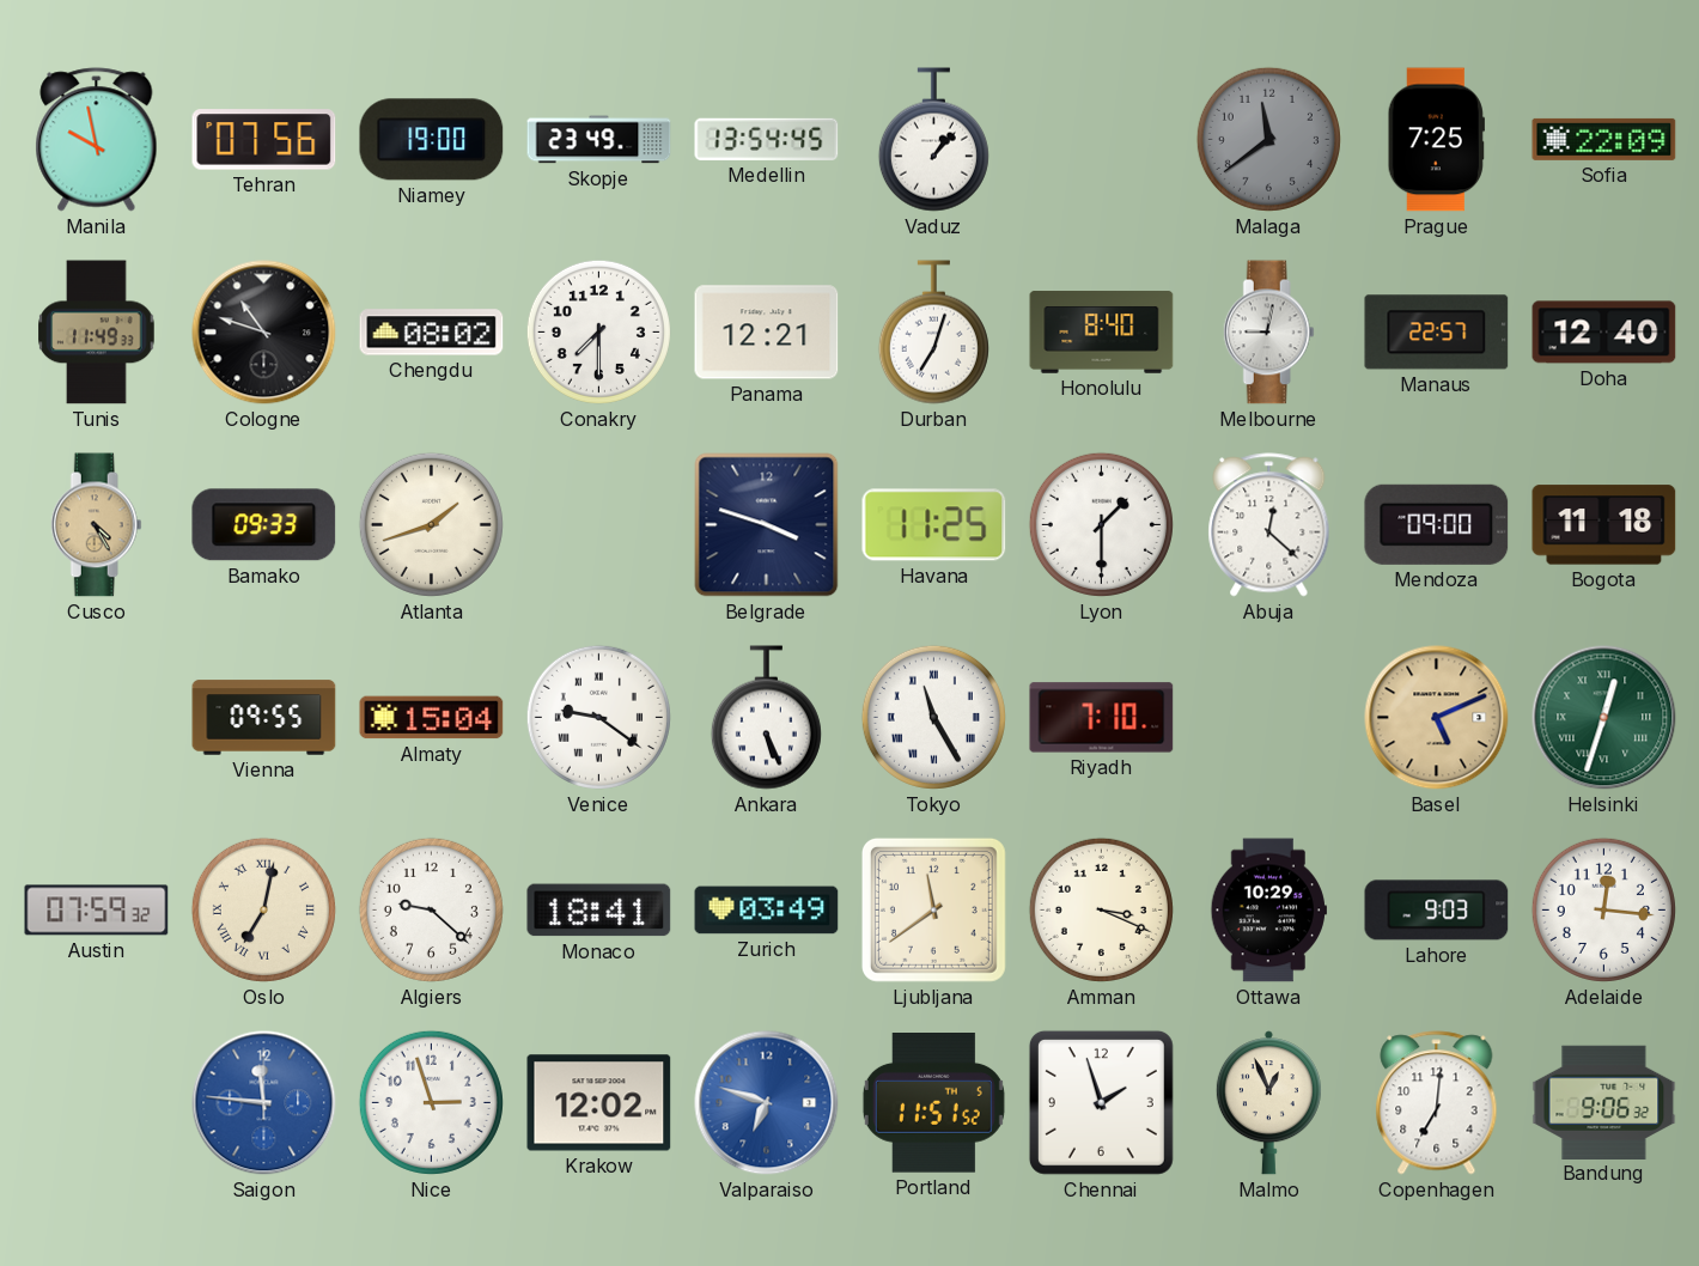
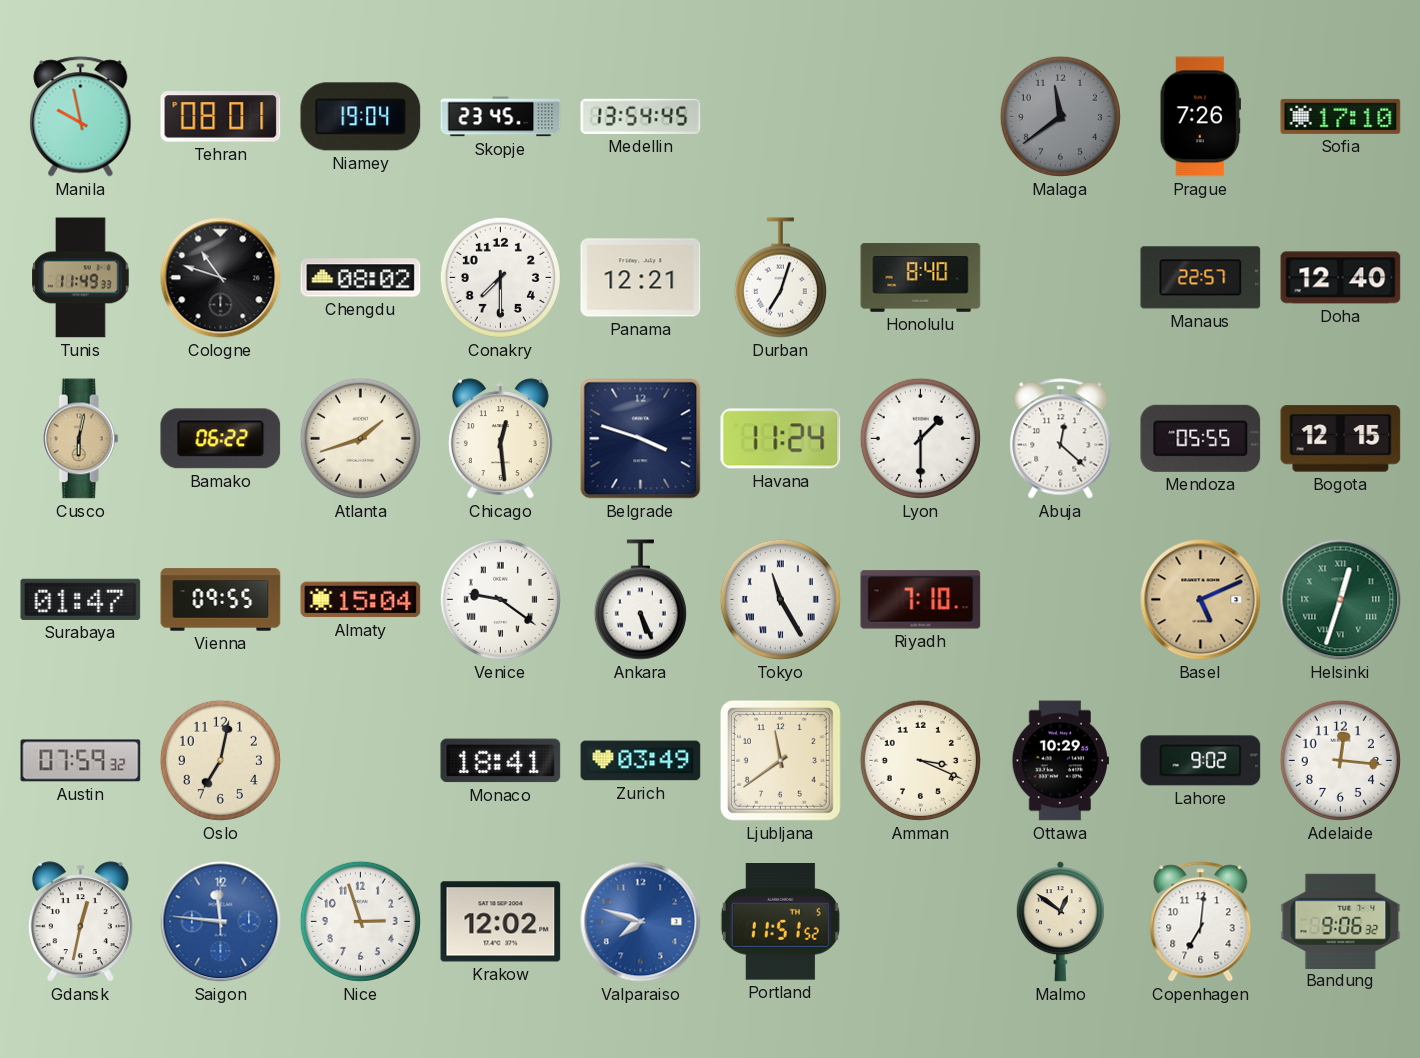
Tehran: 07:56 -> 08:01 (221, 117)
Niamey: 19:00 -> 19:04 (361, 117)
Skopje: 23:49 -> 23:45 (501, 117)
Vaduz: 1:07 -> none (933, 140)
Prague: 7:25 -> 7:26 (1200, 117)
Sofia: 22:09 -> 17:10 (1341, 116)
Melbourne: 9:02 -> none (1268, 333)
Cusco: 4:25 -> 6:02 (80, 439)
Bamako: 09:33 -> 06:22 (221, 439)
Chicago: none -> 12:29 (500, 439)
Havana: 11:25 -> 11:24 (781, 439)
Mendoza: 09:00 -> 05:55 (1201, 438)
Bogota: 11:18 -> 12:15 (1341, 439)
Surabaya: none -> 01:47 (81, 599)
Oslo numerals: Roman -> Arabic (220, 760)
Algiers: 9:22 -> none (431, 909)
Lahore: 9:03 -> 9:02 (1201, 761)
Gdansk: none -> 12:32 (80, 922)
Valparaiso: 6:48 -> 7:48 (641, 922)
Chennai: 1:57 -> none (1101, 1102)
Malmo: 12:56 -> 12:51 (1060, 922)
